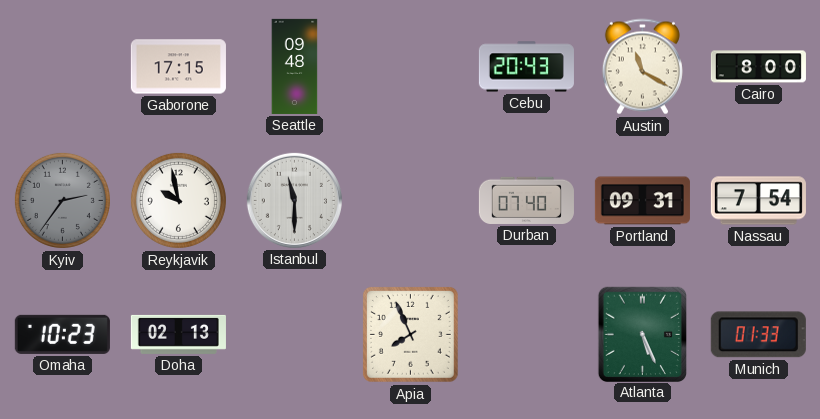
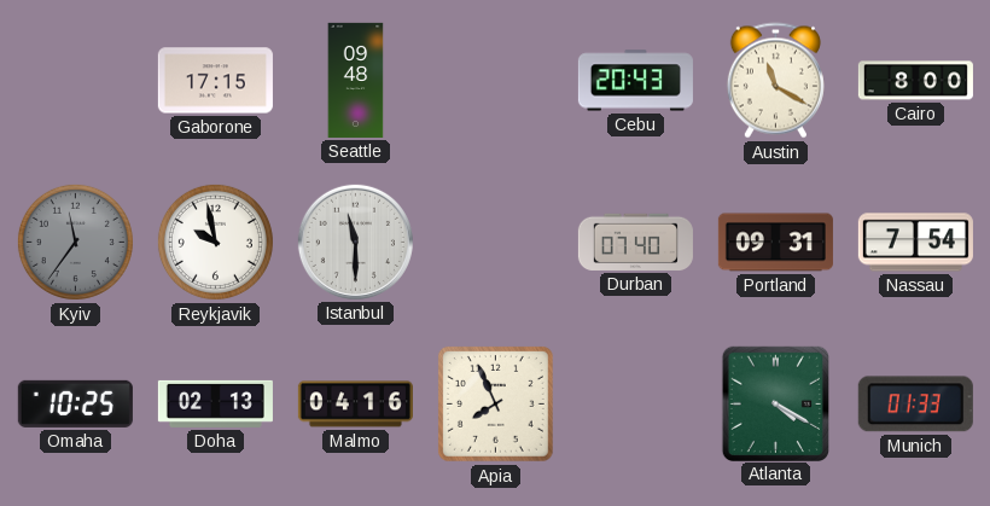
Kyiv: 2:36 -> 11:36 (75, 242)
Omaha: 10:23 -> 10:25 (75, 403)
Malmo: none -> 04:16 (355, 405)
Atlanta: 5:26 -> 4:20 (775, 403)
